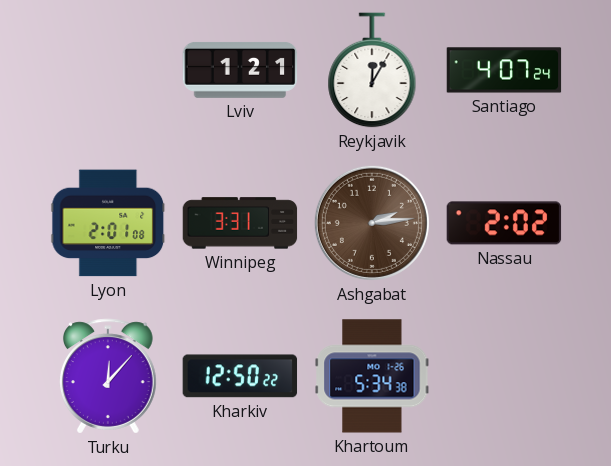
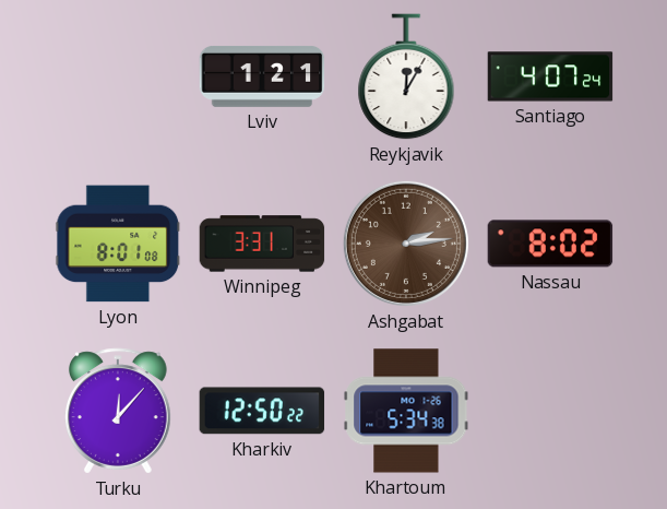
Lyon: 2:01 -> 8:01 (118, 244)
Nassau: 2:02 -> 8:02 (550, 244)
